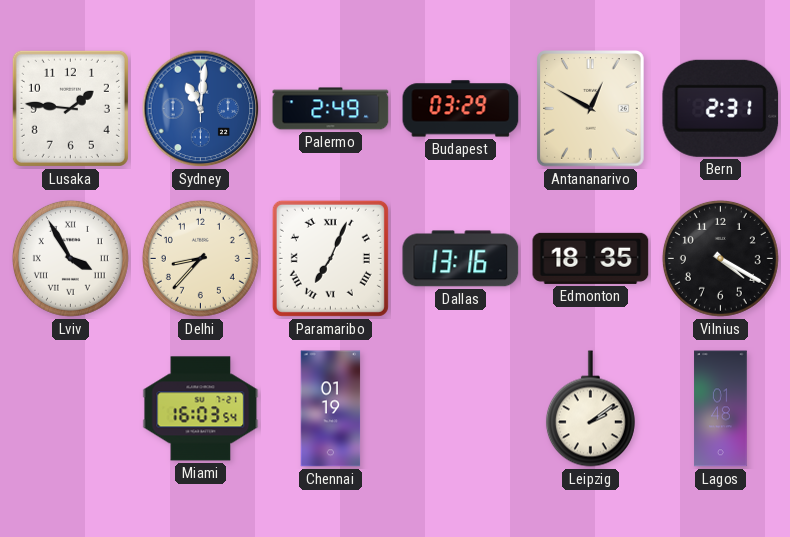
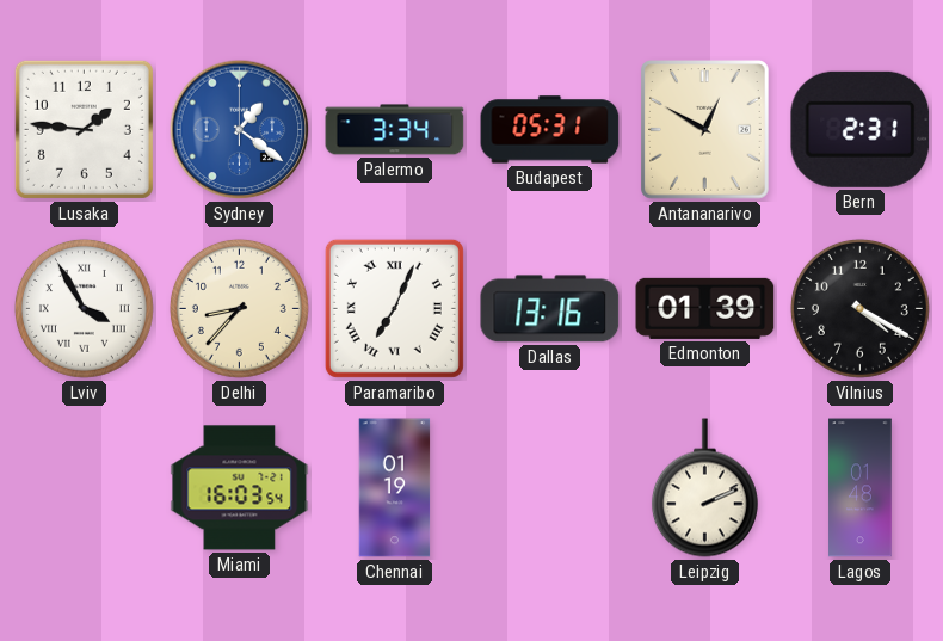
Sydney: 11:01 -> 1:21 (240, 130)
Palermo: 2:49 -> 3:34 (395, 130)
Budapest: 03:29 -> 05:31 (550, 130)
Edmonton: 18:35 -> 01:39 (705, 308)
Leipzig: 2:09 -> 2:11 (704, 488)
